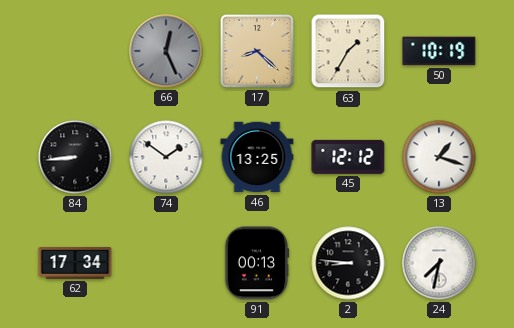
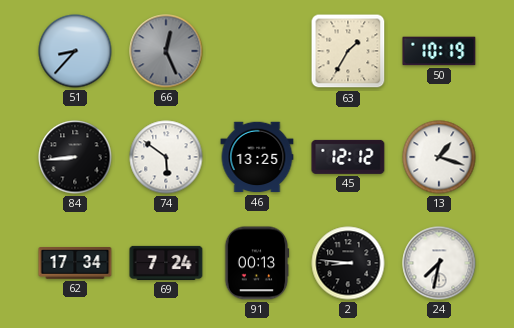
51: none -> 8:37 (75, 51)
17: 8:22 -> none (258, 52)
74: 1:51 -> 5:51 (166, 157)
69: none -> 7:24 (166, 263)
